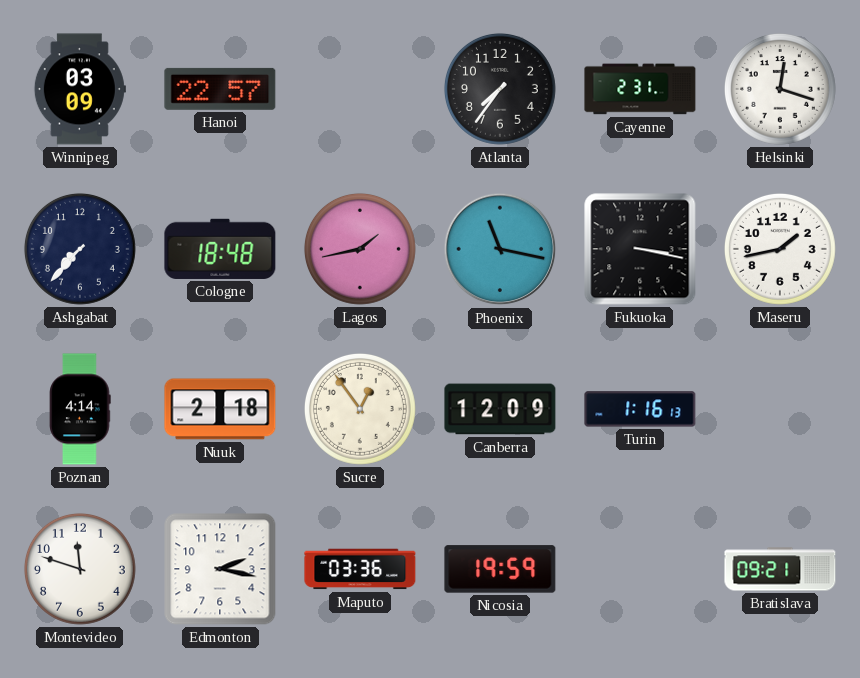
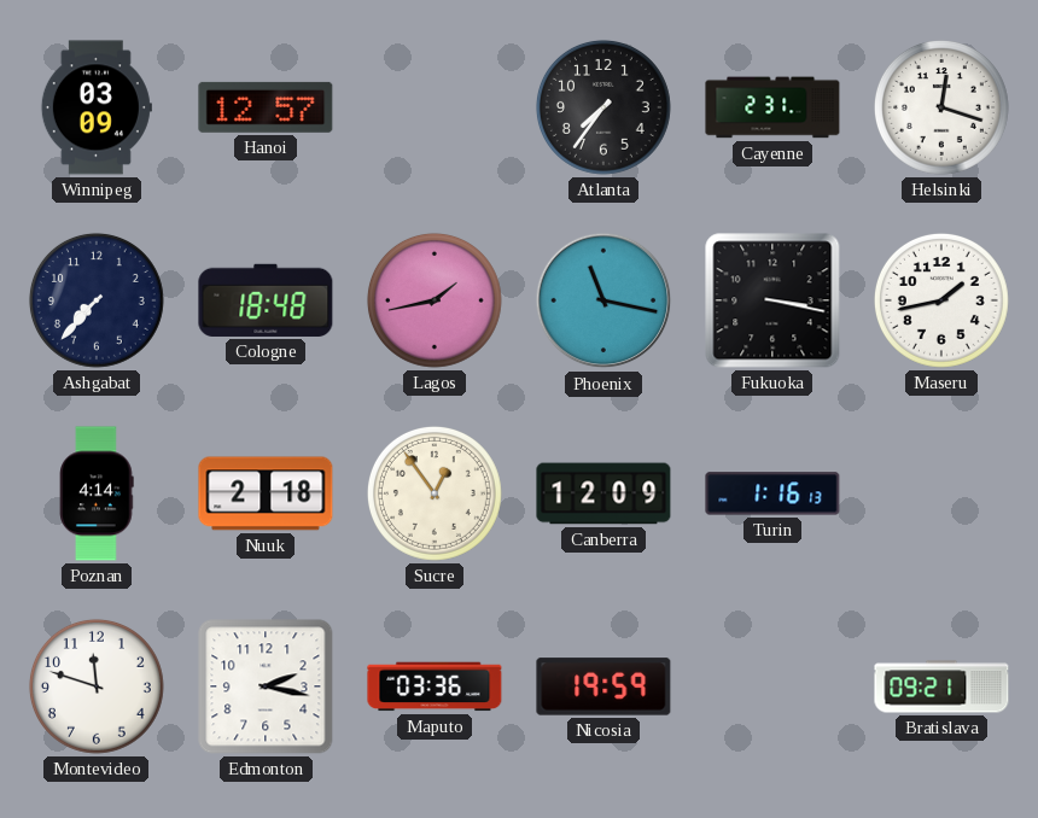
Hanoi: 22:57 -> 12:57 (266, 107)
